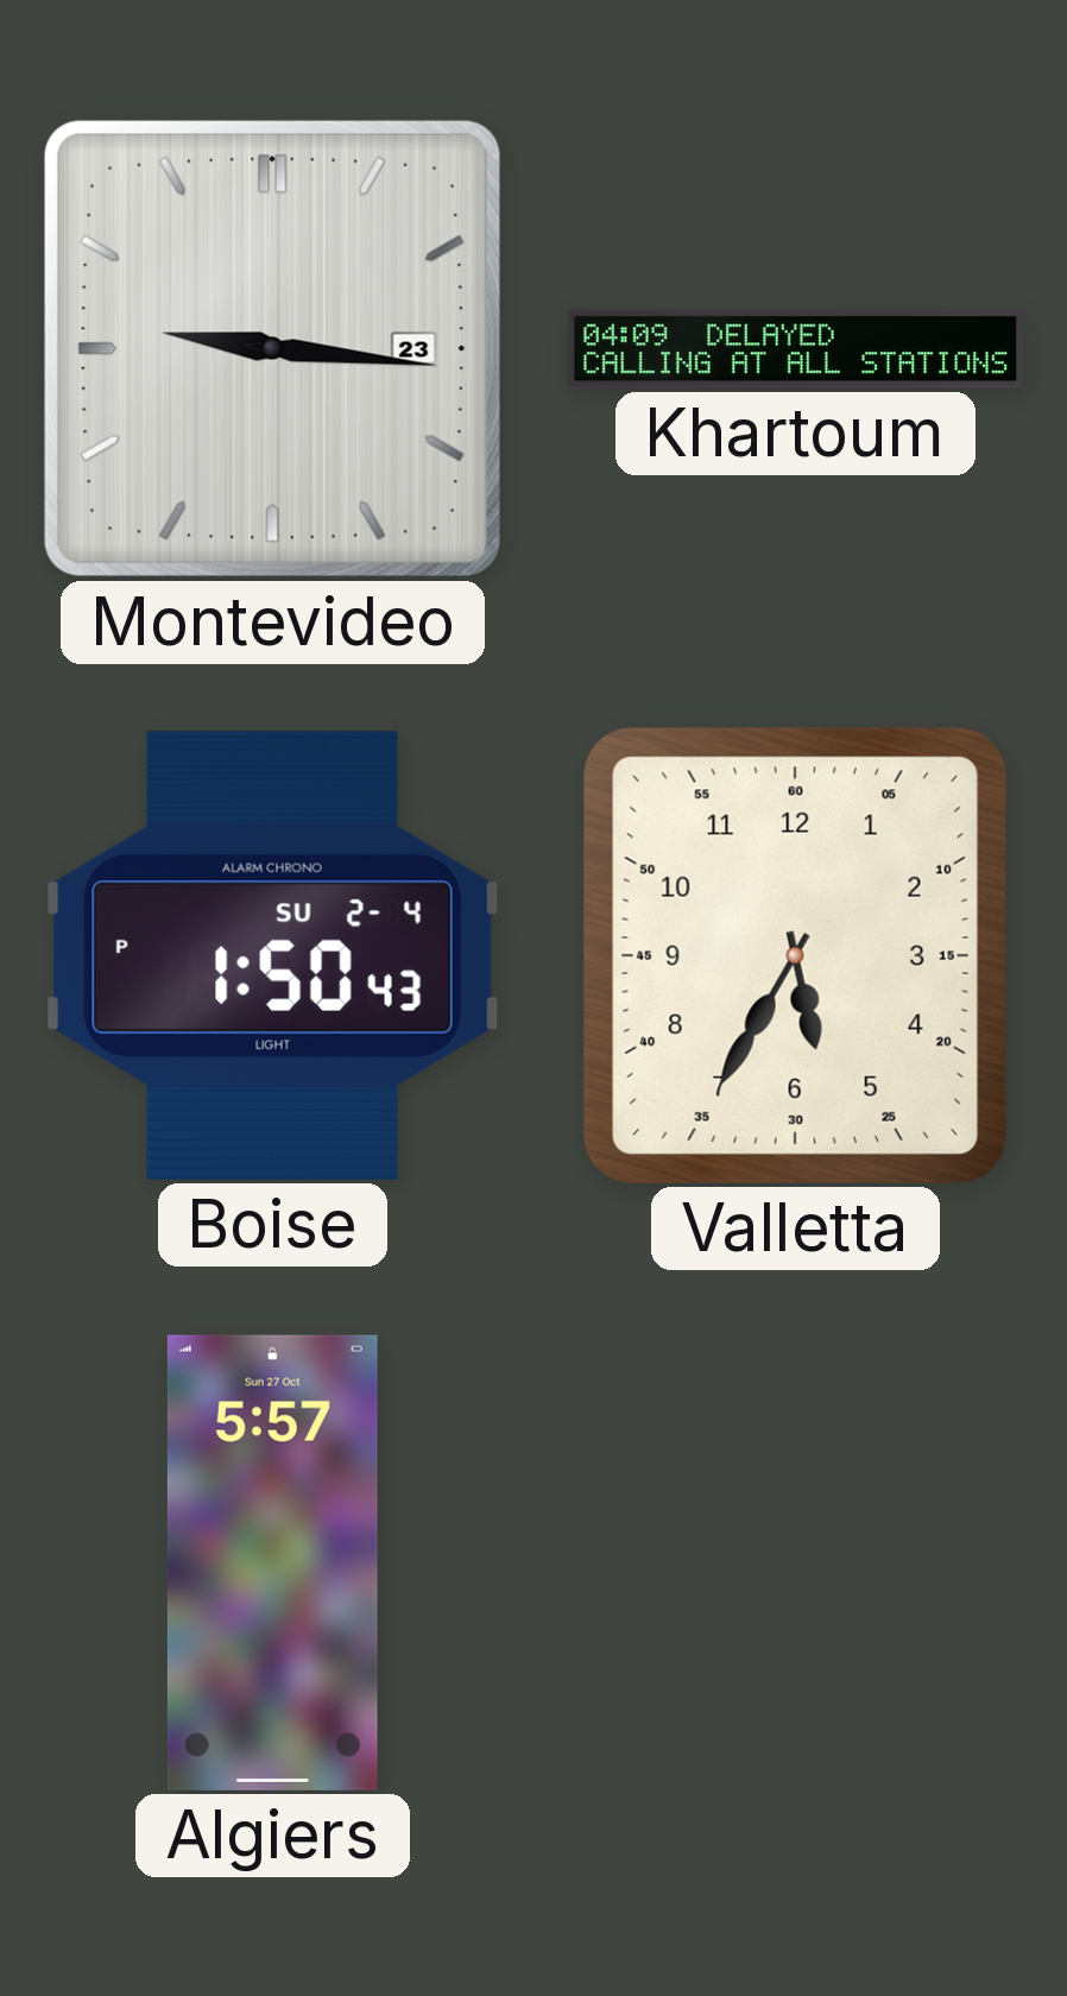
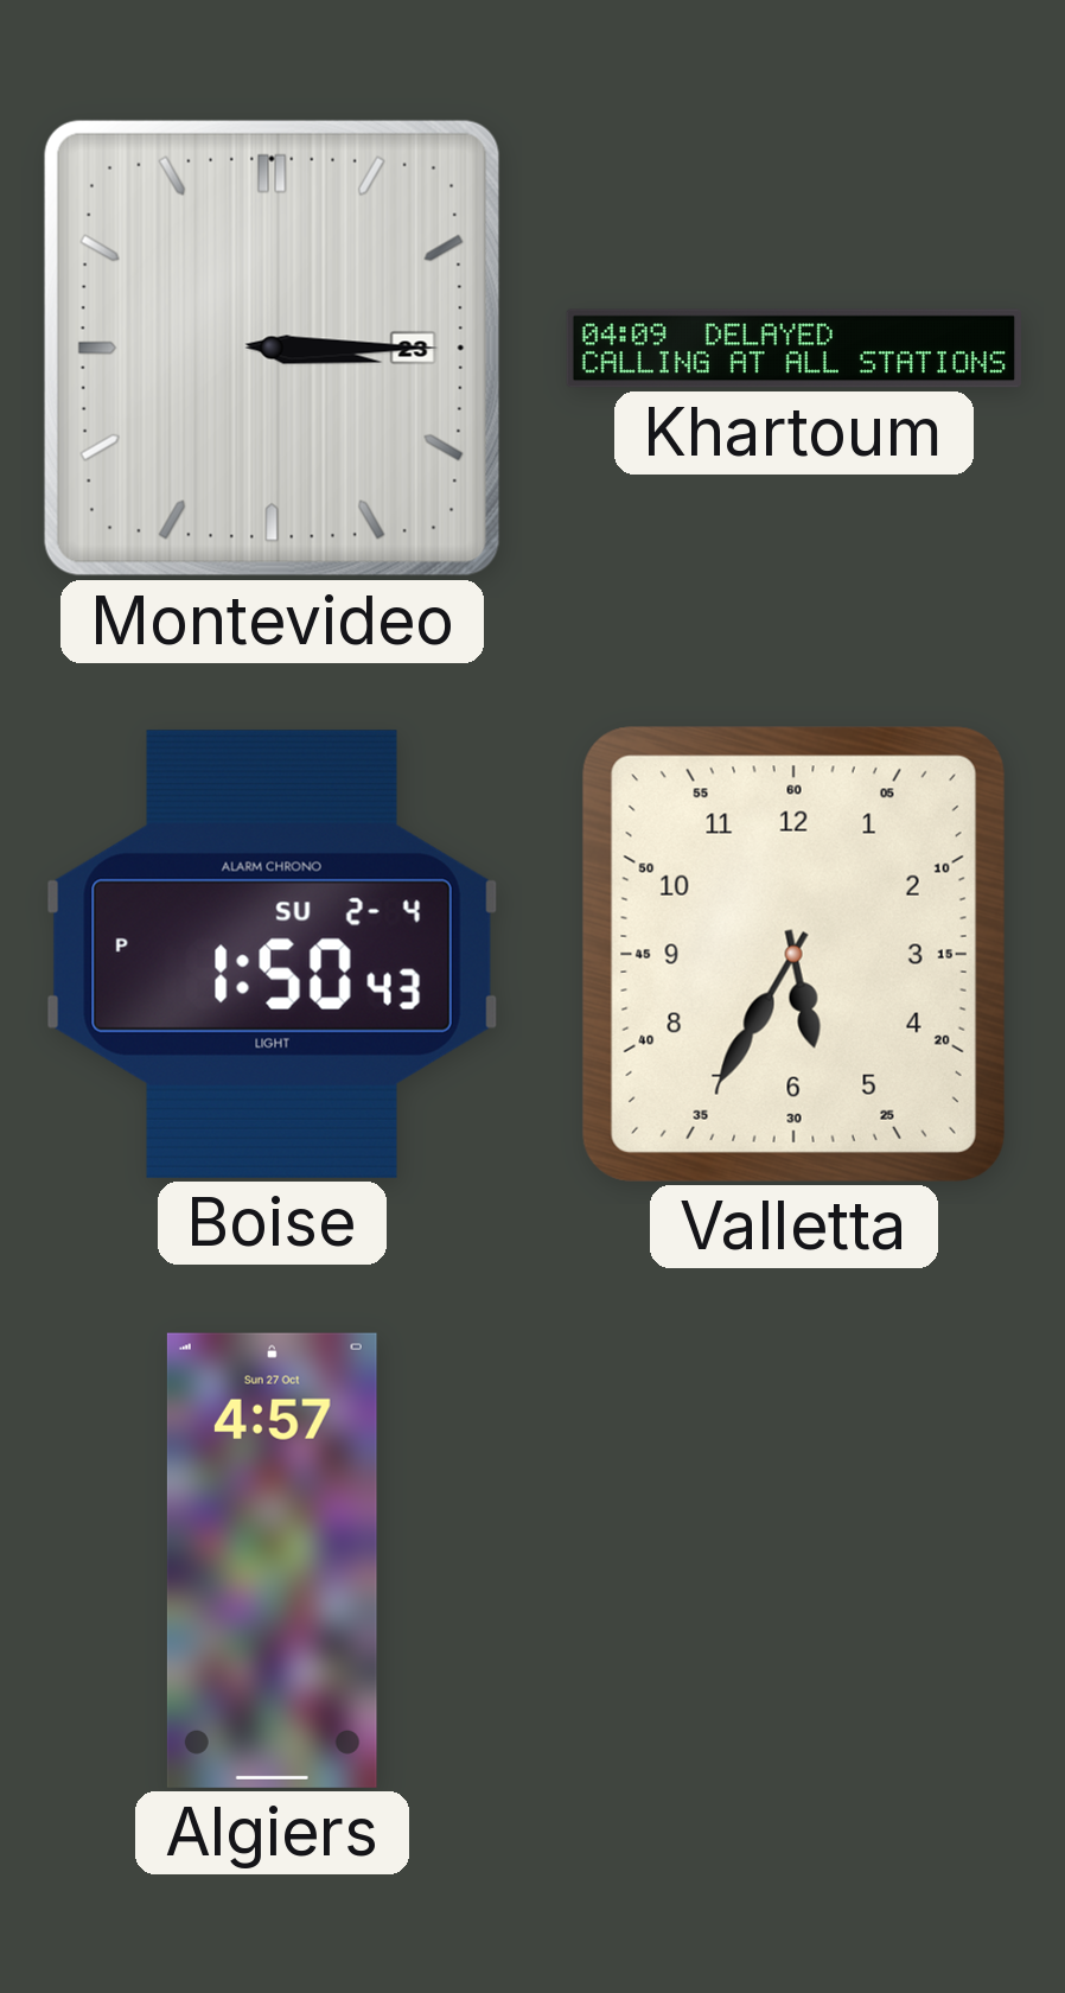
Montevideo: 9:16 -> 3:15 (272, 348)
Algiers: 5:57 -> 4:57 (272, 1560)
